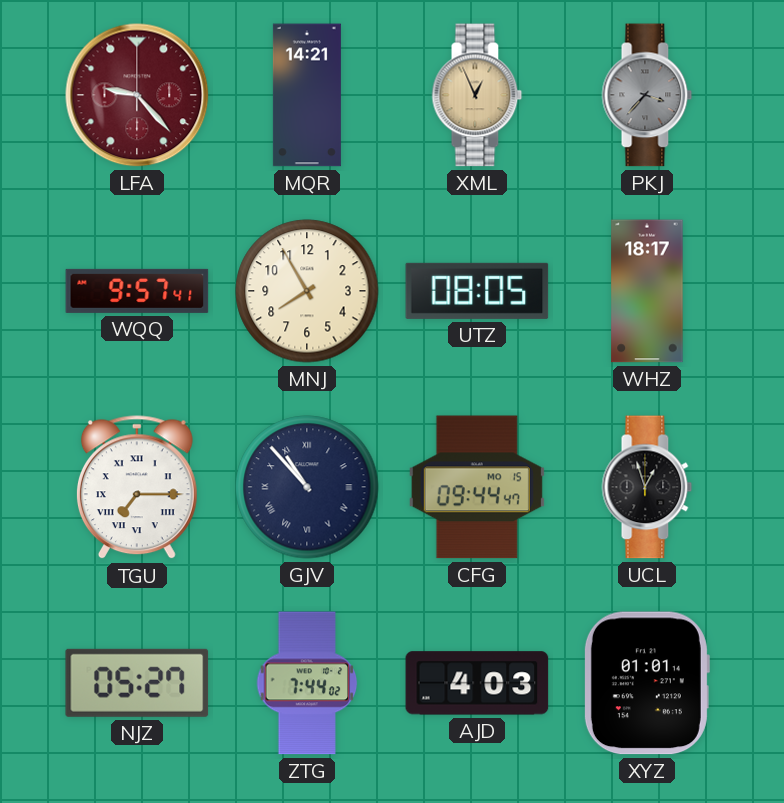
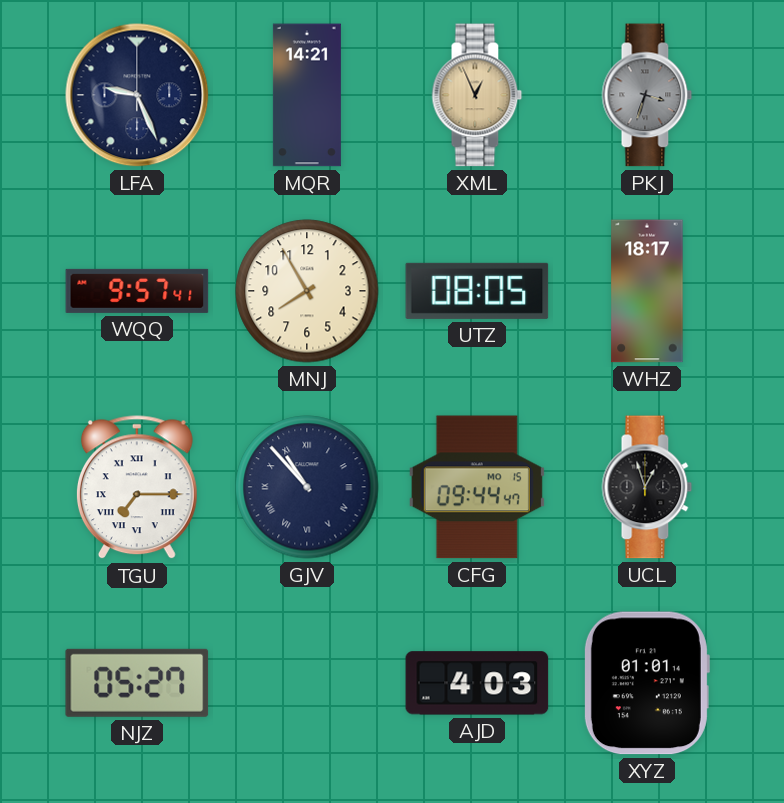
LFA: 9:23 -> 9:26 (137, 95)
LFA dial: burgundy -> navy (137, 95)
PKJ: 3:37 -> 3:33 (647, 95)
ZTG: 7:44 -> none (307, 683)
